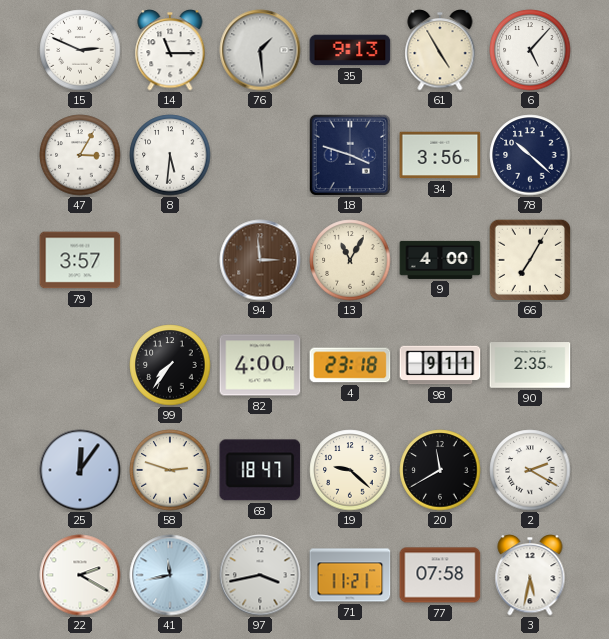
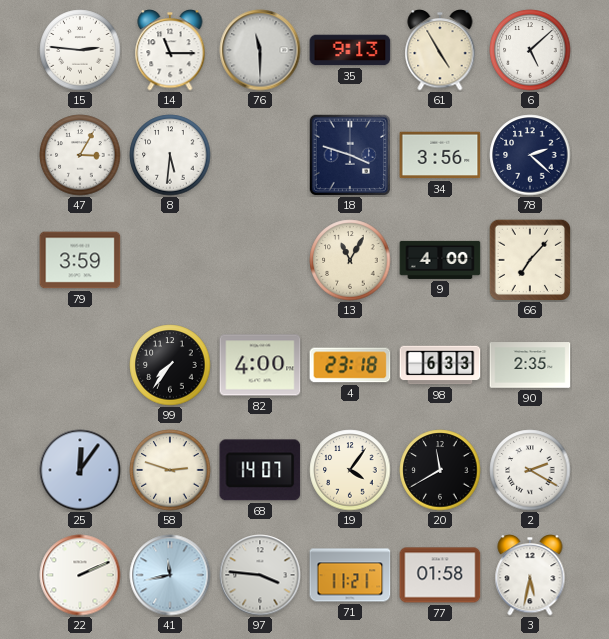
15: 2:49 -> 2:46 (80, 50)
76: 1:29 -> 11:30 (260, 50)
6: 5:07 -> 5:08 (530, 50)
78: 10:22 -> 2:22 (530, 155)
79: 3:57 -> 3:59 (80, 260)
94: 2:59 -> none (260, 260)
66: 7:05 -> 7:07 (530, 260)
98: 9:11 -> 6:33 (440, 365)
68: 18:47 -> 14:07 (260, 470)
19: 9:22 -> 4:06 (350, 470)
22: 2:20 -> 2:11 (80, 575)
97: 3:43 -> 3:46 (260, 575)
77: 07:58 -> 01:58 (440, 575)
